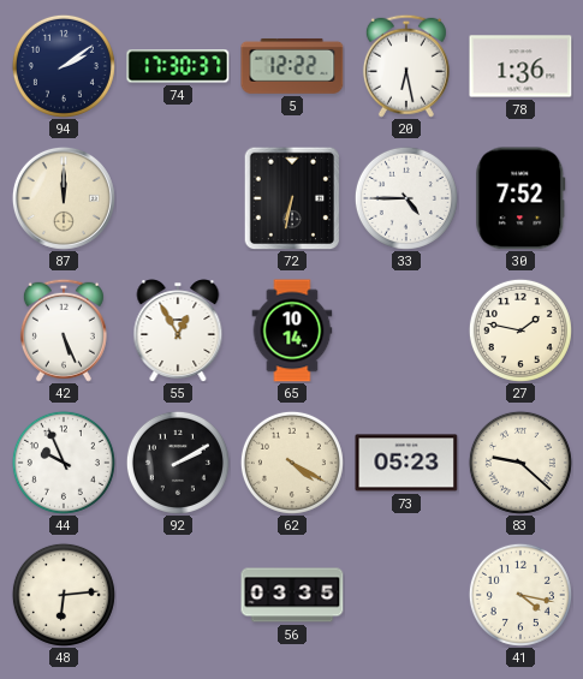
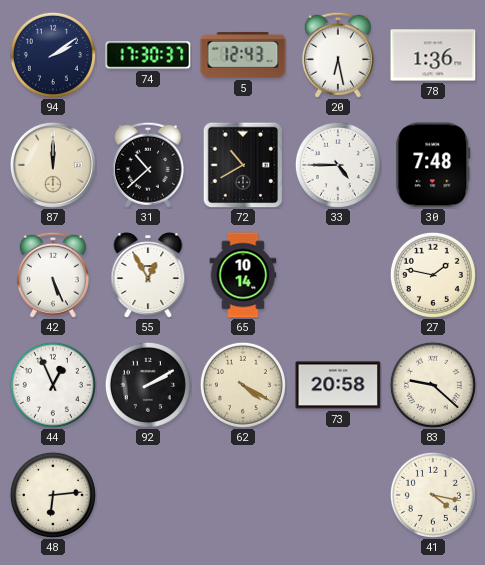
5: 12:22 -> 12:43 (243, 55)
31: none -> 10:38 (148, 165)
72: 6:32 -> 10:40 (243, 165)
30: 7:52 -> 7:48 (433, 165)
44: 9:56 -> 12:56 (53, 385)
73: 05:23 -> 20:58 (338, 385)
56: 03:35 -> none (292, 595)
